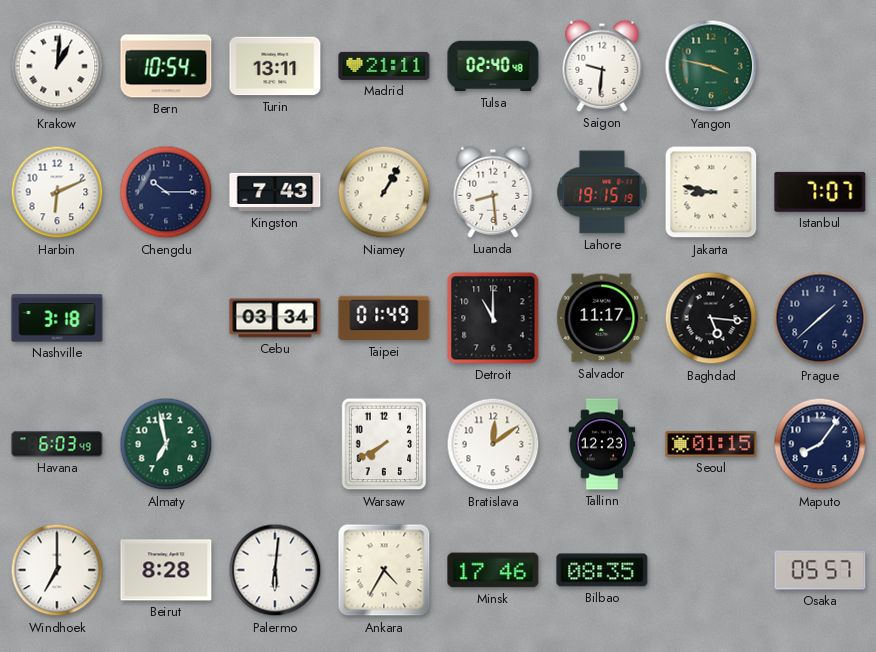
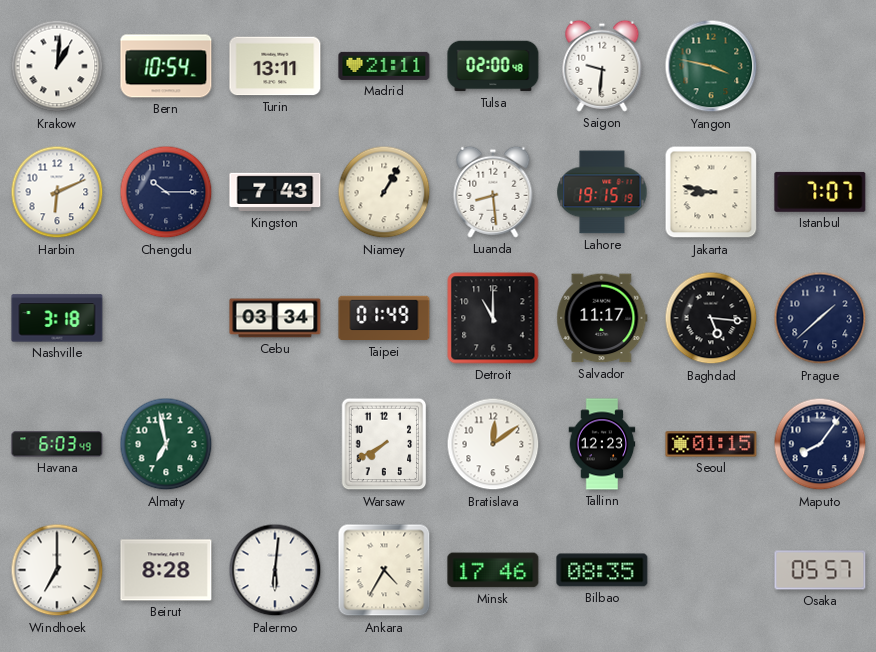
Tulsa: 02:40 -> 02:00 (493, 66)
